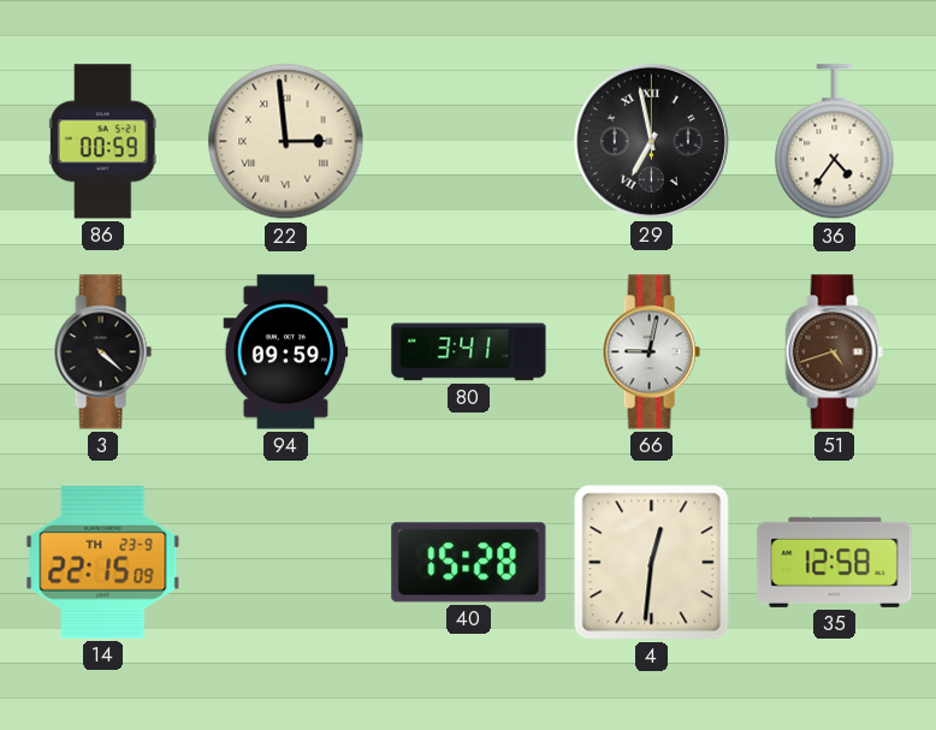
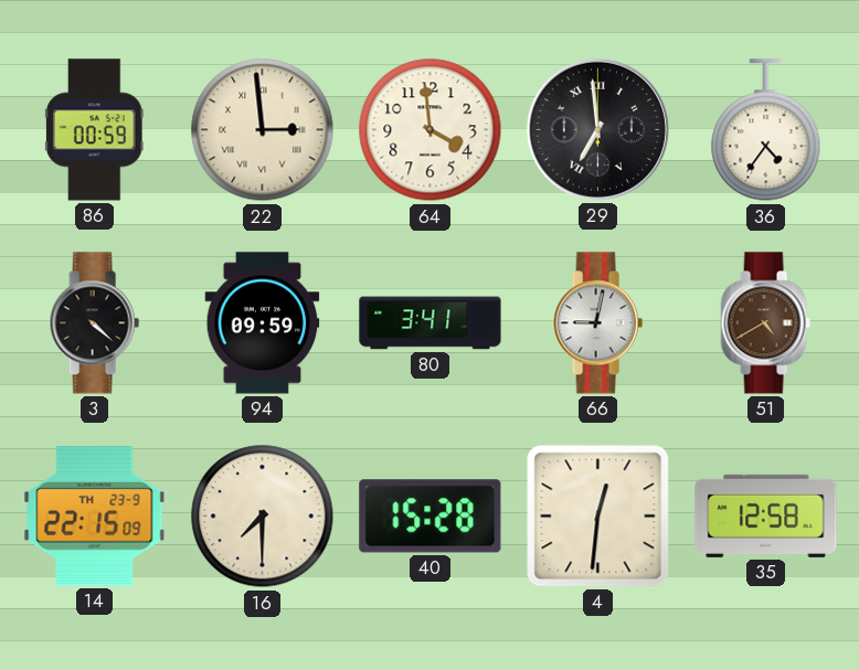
64: none -> 3:59 (431, 130)
29: 6:58 -> 6:59 (597, 129)
51: 4:42 -> 4:40 (765, 323)
16: none -> 7:30 (263, 517)
